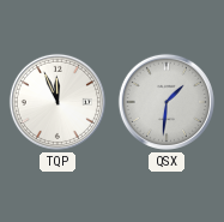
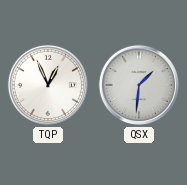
TQP: 11:56 -> 12:56 (48, 85)
